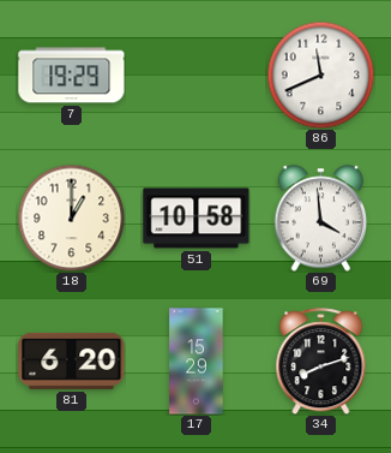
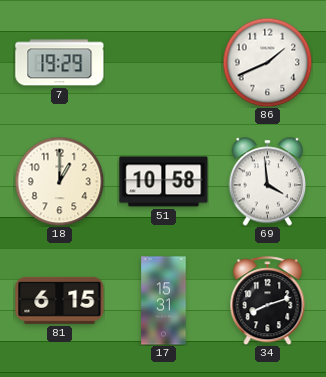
86: 11:41 -> 1:41 (267, 62)
81: 6:20 -> 6:15 (60, 300)
17: 15:29 -> 15:31 (164, 301)
